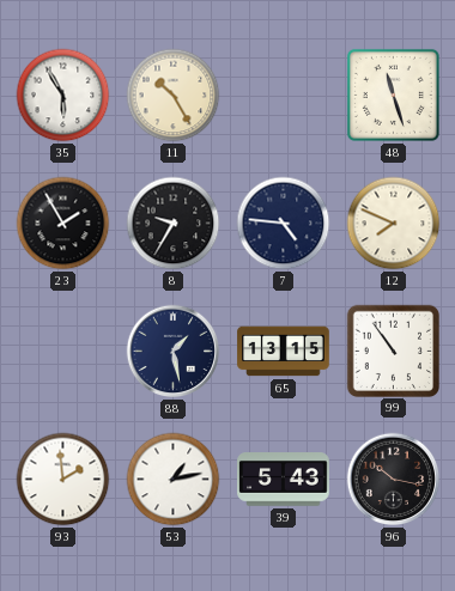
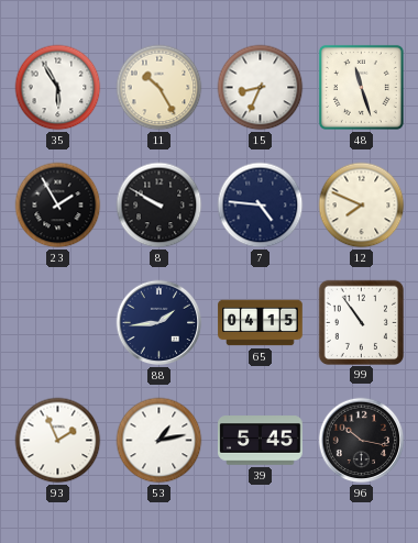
15: none -> 8:34 (261, 88)
8: 9:35 -> 9:50 (159, 206)
88: 1:28 -> 1:44 (159, 323)
65: 13:15 -> 04:15 (261, 323)
93: 1:59 -> 1:56 (58, 441)
39: 5:43 -> 5:45 (261, 441)
